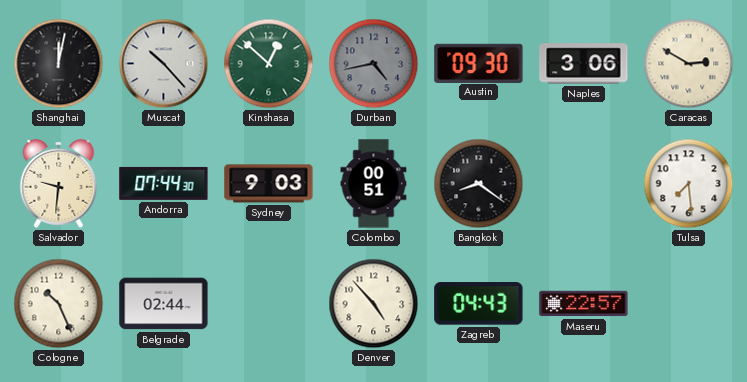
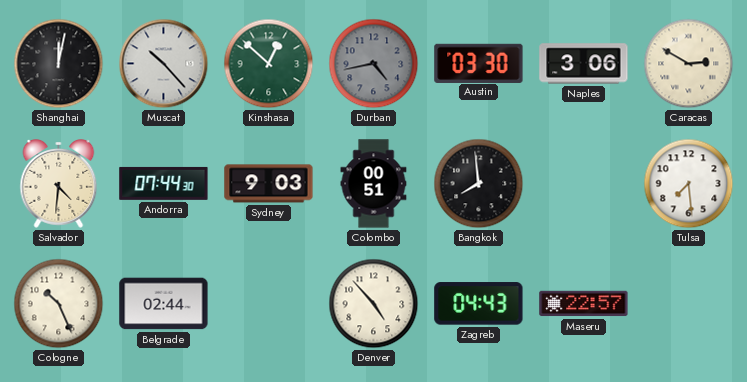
Austin: 09:30 -> 03:30 (479, 63)
Salvador: 9:31 -> 4:31 (59, 184)
Bangkok: 8:21 -> 7:59 (479, 184)
